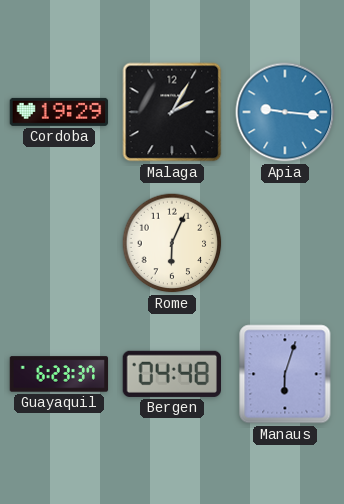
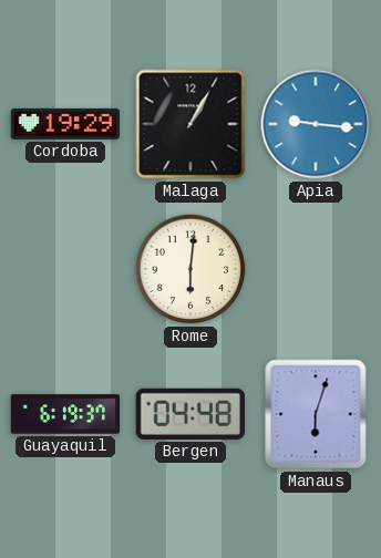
Malaga: 2:05 -> 1:05 (190, 124)
Rome: 6:04 -> 6:01 (190, 269)
Guayaquil: 6:23 -> 6:19 (65, 414)
